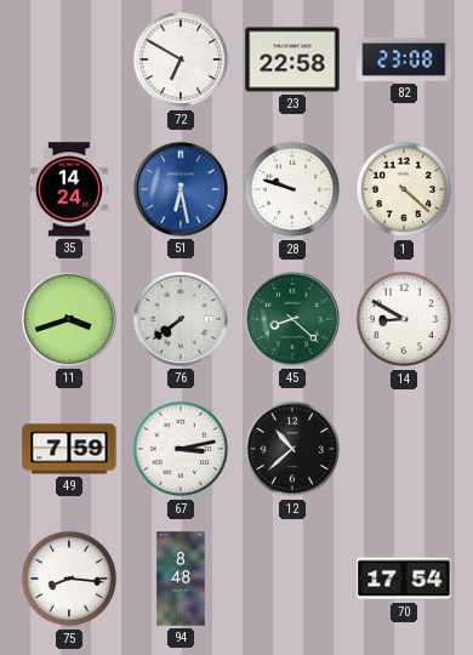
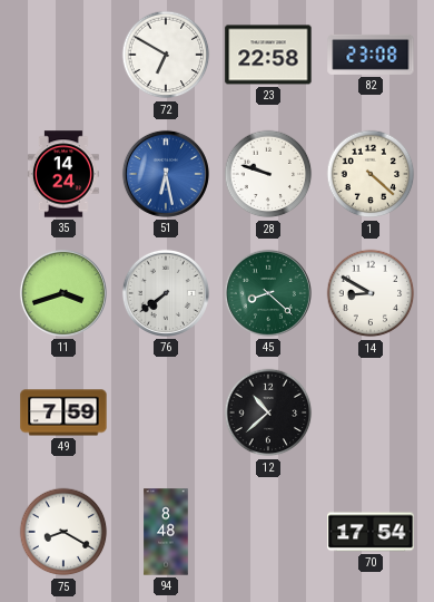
67: 3:13 -> none (181, 449)
75: 8:16 -> 8:20 (63, 532)
